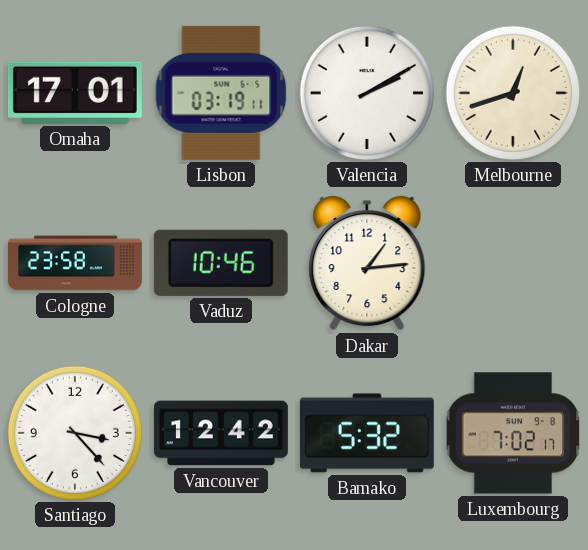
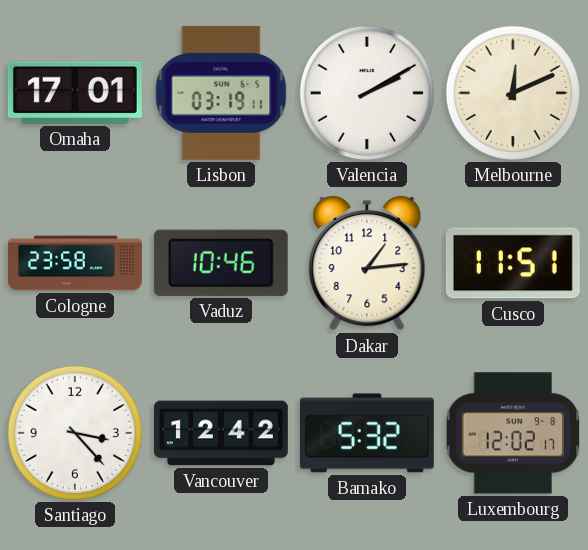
Melbourne: 12:42 -> 12:11 (513, 93)
Cusco: none -> 11:51 (513, 263)
Luxembourg: 7:02 -> 12:02 (513, 433)
